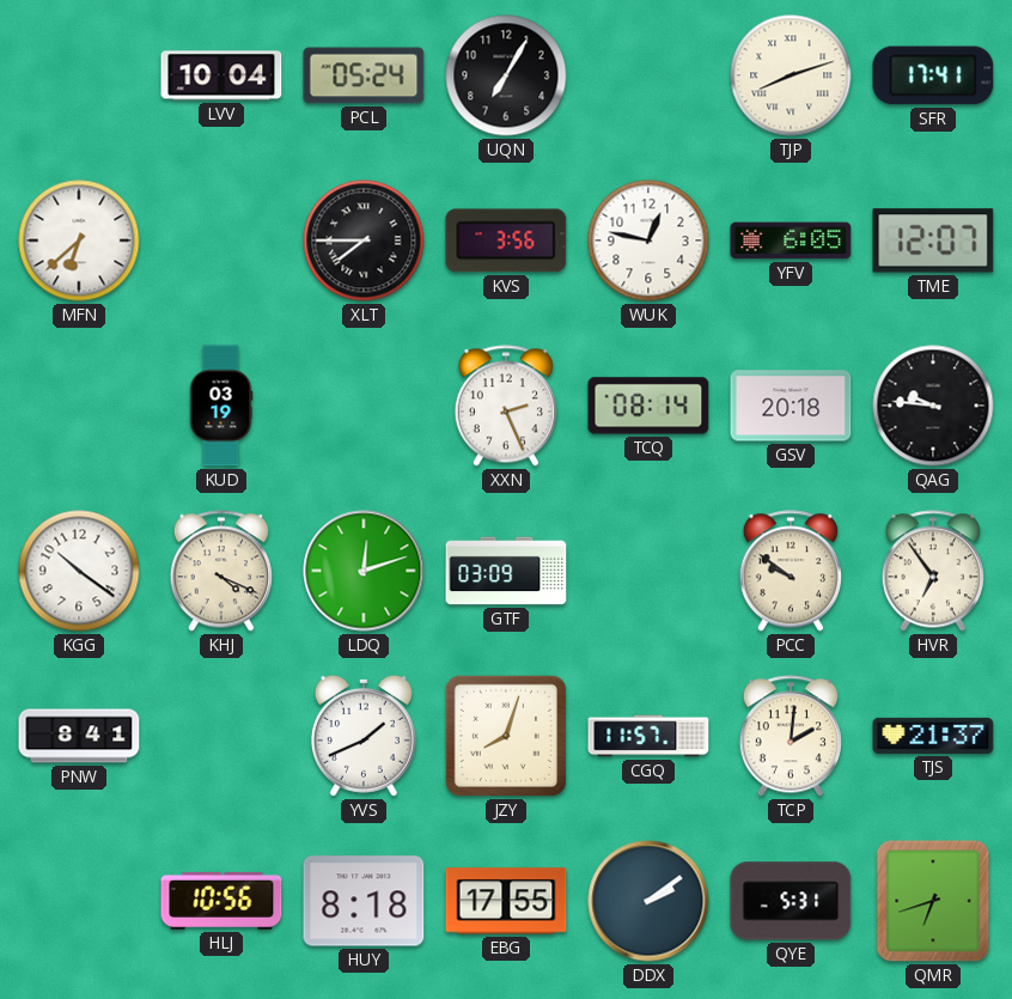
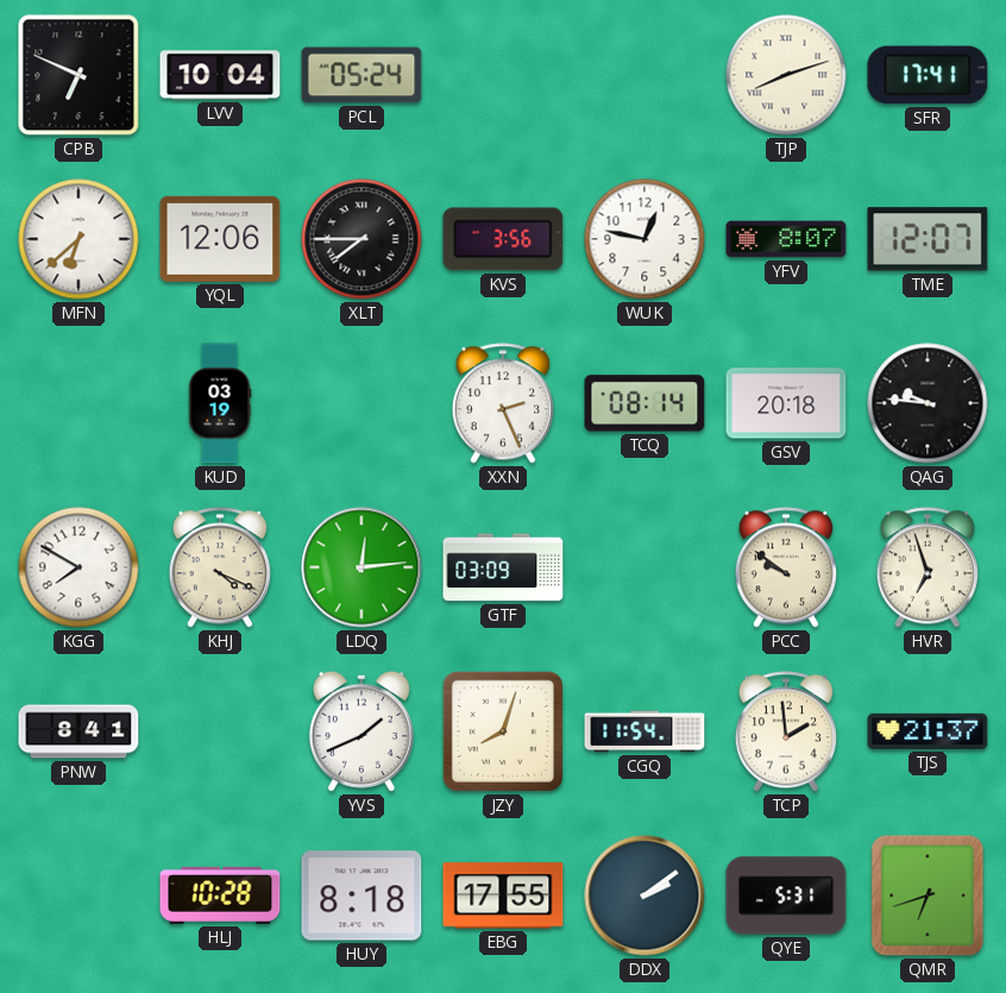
CPB: none -> 6:49 (78, 75)
UQN: 7:05 -> none (506, 75)
YQL: none -> 12:06 (220, 239)
YFV: 6:05 -> 8:07 (786, 239)
KGG: 10:21 -> 7:50 (78, 567)
LDQ: 12:12 -> 12:14 (361, 567)
HVR: 6:54 -> 6:57 (928, 567)
CGQ: 11:57 -> 11:54 (645, 731)
TCP: 2:01 -> 1:59 (786, 731)
HLJ: 10:56 -> 10:28 (220, 895)
